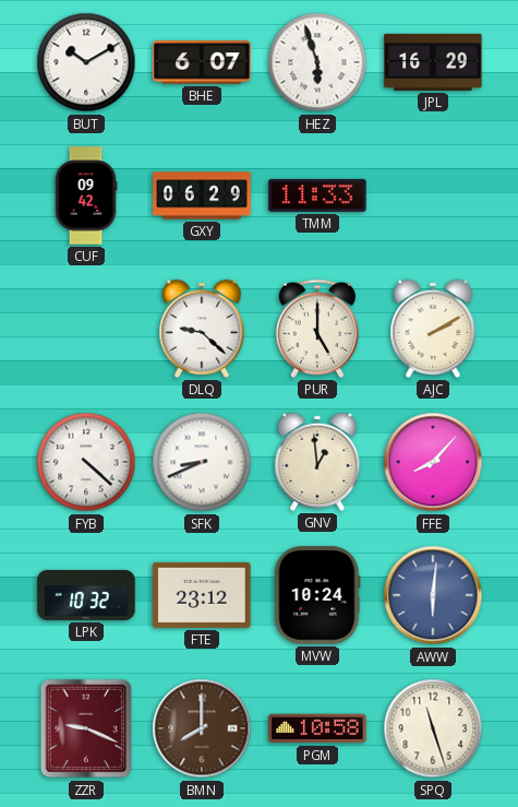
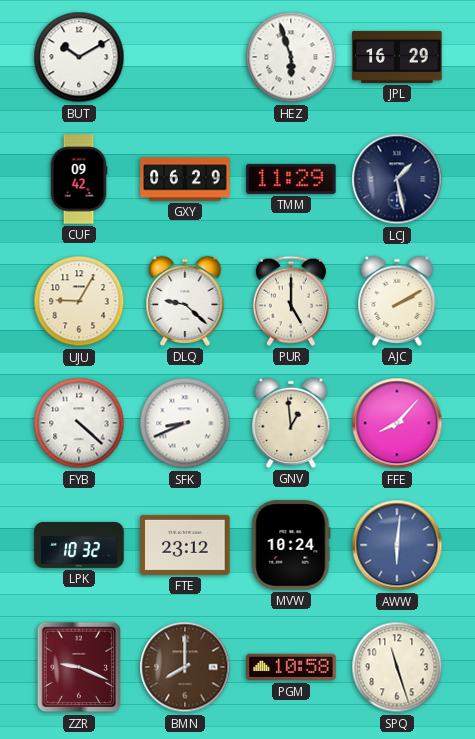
BHE: 6:07 -> none (202, 62)
TMM: 11:33 -> 11:29 (291, 179)
LCJ: none -> 1:28 (397, 179)
UJU: none -> 9:05 (79, 301)
